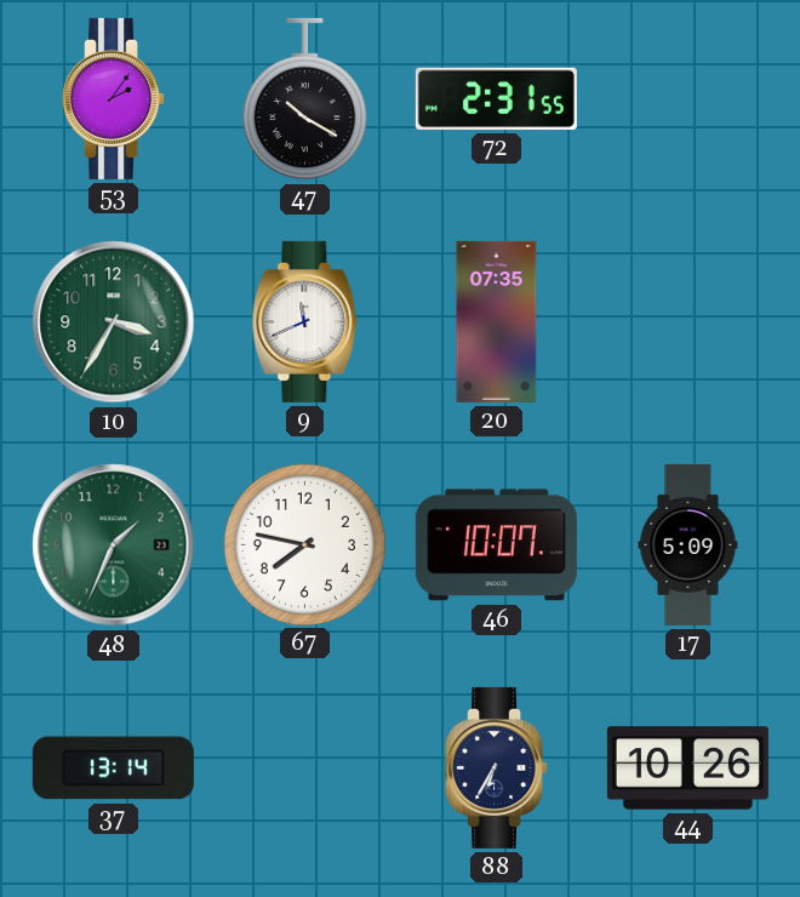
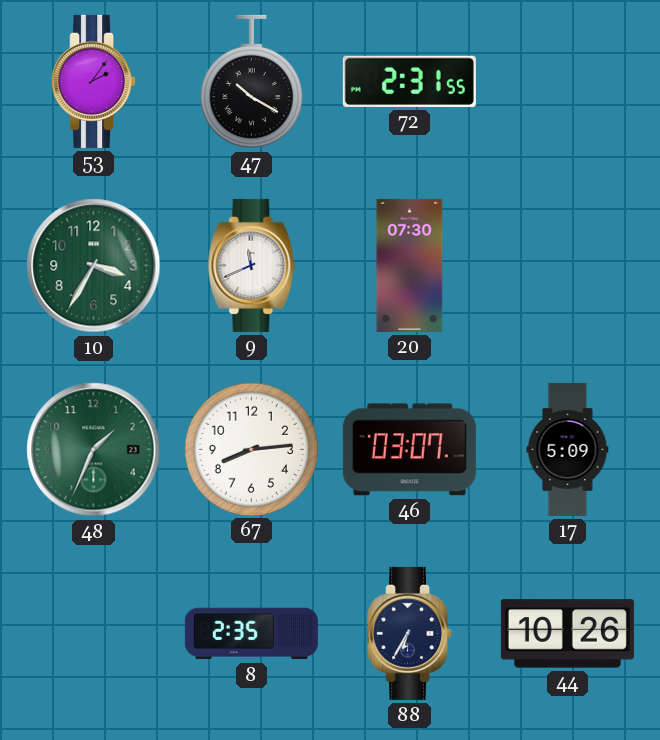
20: 07:35 -> 07:30 (410, 265)
67: 7:47 -> 8:14 (251, 449)
46: 10:07 -> 03:07 (409, 450)
37: 13:14 -> none (113, 769)
8: none -> 2:35 (251, 634)
